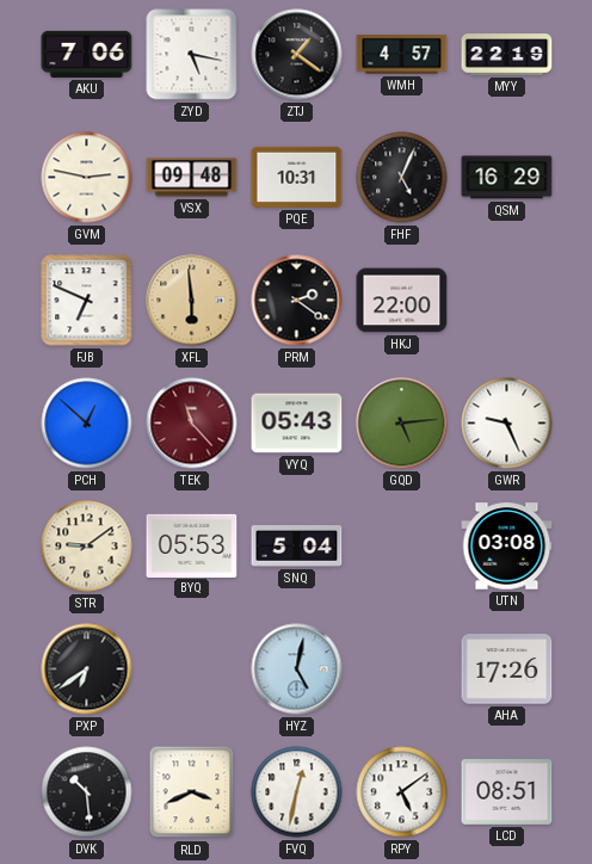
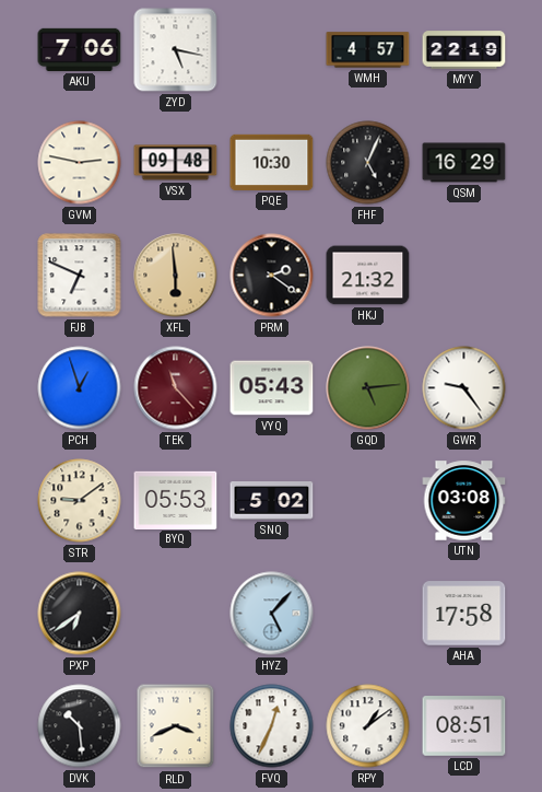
ZTJ: 1:21 -> none (297, 55)
PQE: 10:31 -> 10:30 (272, 162)
HKJ: 22:00 -> 21:32 (368, 276)
PCH: 12:52 -> 12:57 (80, 388)
GWR: 9:26 -> 9:24 (464, 388)
SNQ: 5:04 -> 5:02 (272, 501)
HYZ: 5:02 -> 5:07 (272, 614)
AHA: 17:26 -> 17:58 (464, 614)
FVQ: 12:32 -> 12:34 (272, 726)
RPY: 5:09 -> 1:09 (368, 726)
